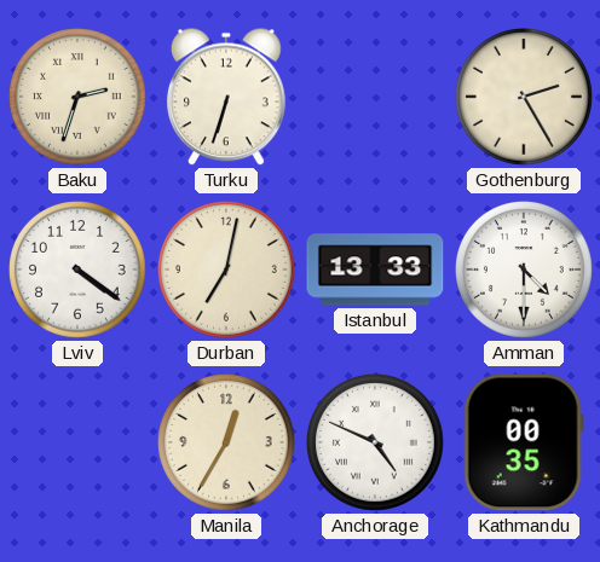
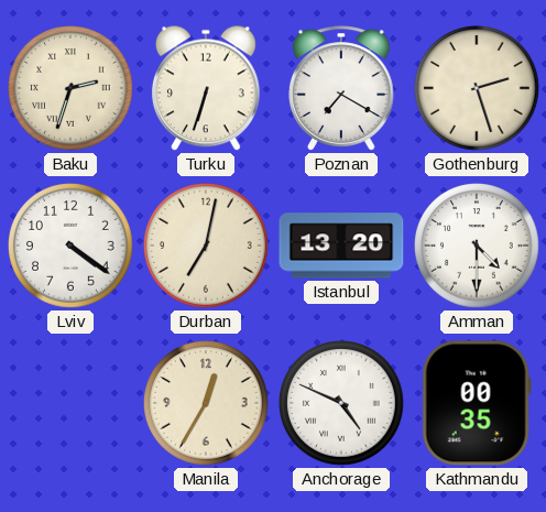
Poznan: none -> 7:20 (342, 88)
Gothenburg: 2:25 -> 2:27 (478, 89)
Istanbul: 13:33 -> 13:20 (341, 246)
